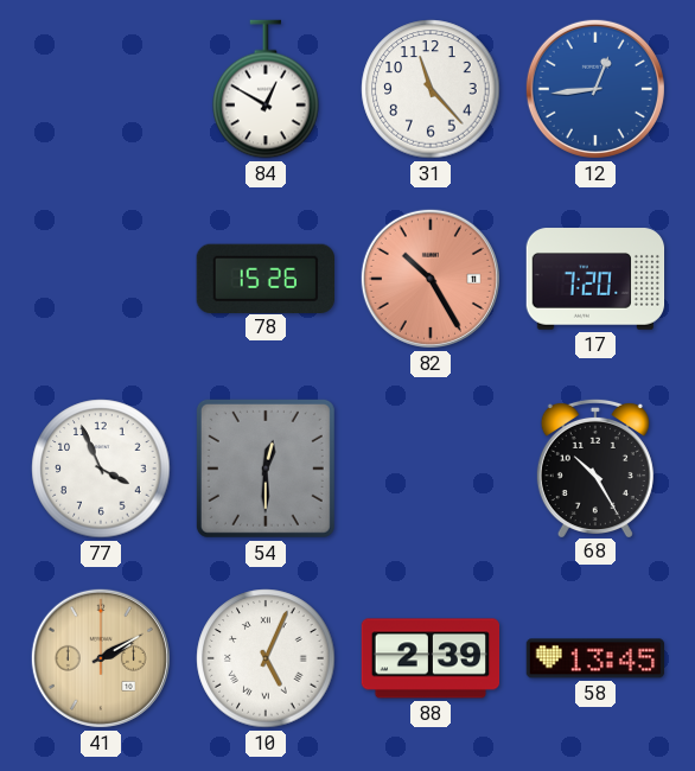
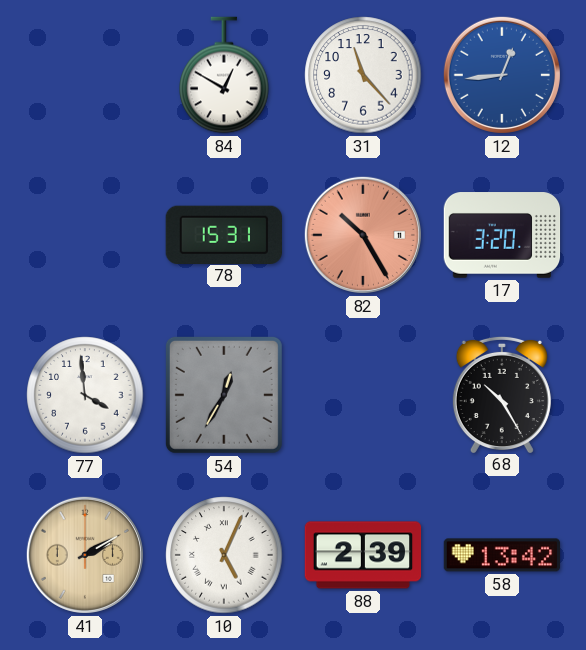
78: 15:26 -> 15:31 (223, 234)
17: 7:20 -> 3:20 (502, 235)
77: 3:56 -> 3:59 (85, 395)
54: 12:30 -> 12:35 (224, 395)
58: 13:45 -> 13:42 (502, 555)
